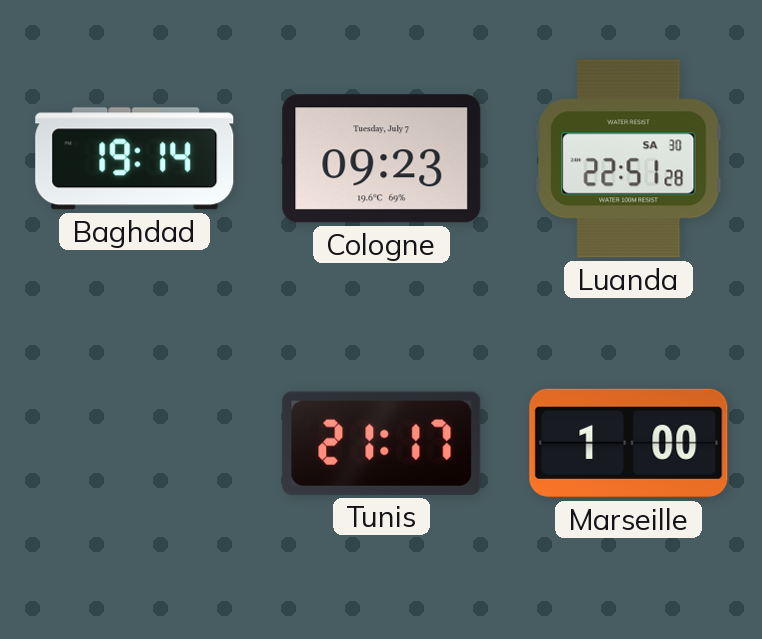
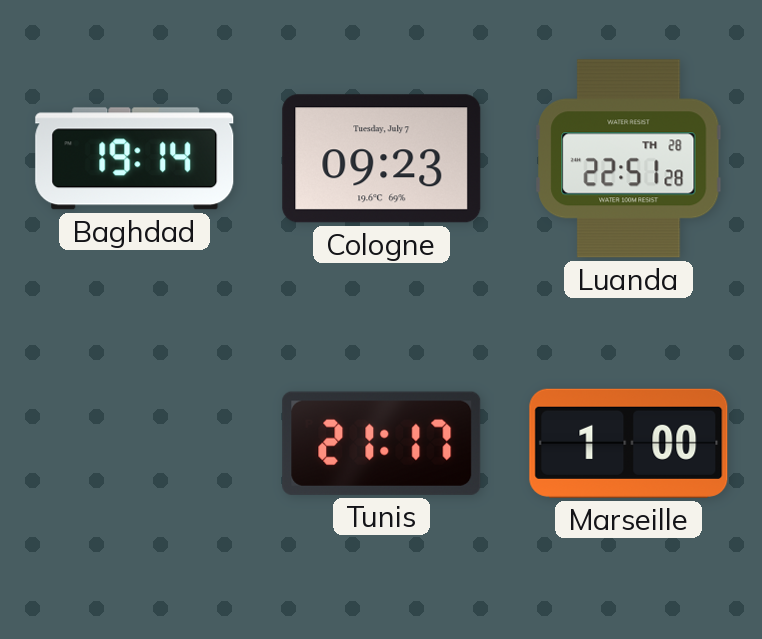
Luanda date: SA 30 -> TH 28 (629, 159)
